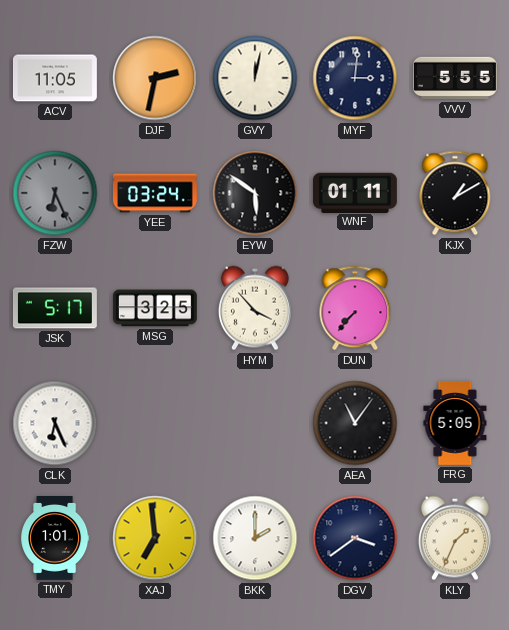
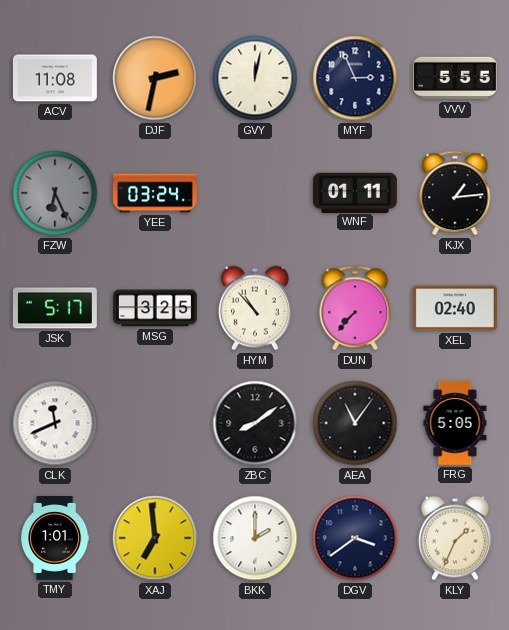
ACV: 11:05 -> 11:08 (55, 78)
MYF: 3:01 -> 2:56 (355, 78)
EYW: 5:51 -> none (255, 193)
KJX: 1:10 -> 1:14 (455, 193)
HYM: 3:53 -> 10:53 (255, 308)
XEL: none -> 02:40 (455, 308)
CLK: 6:26 -> 11:41 (55, 423)
ZBC: none -> 8:09 (255, 423)
